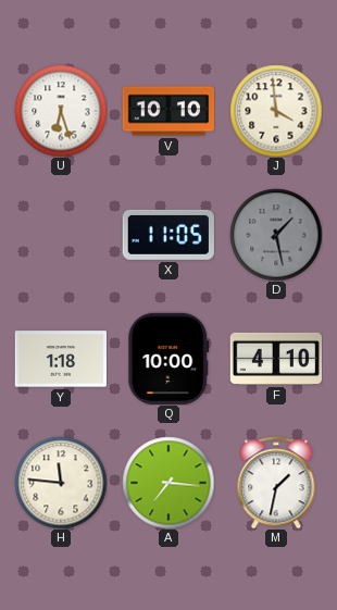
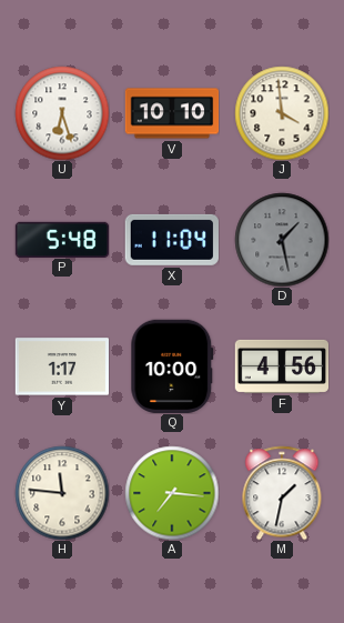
P: none -> 5:48 (62, 239)
X: 11:05 -> 11:04 (172, 240)
Y: 1:18 -> 1:17 (61, 366)
F: 4:10 -> 4:56 (282, 366)
